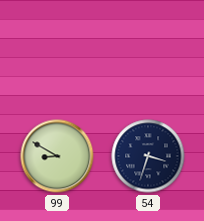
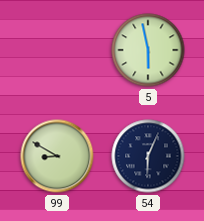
5: none -> 5:58 (148, 50)
54: 3:33 -> 6:04 (148, 156)
